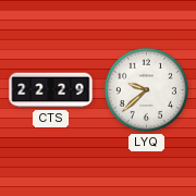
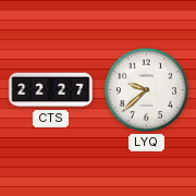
CTS: 22:29 -> 22:27 (51, 90)
